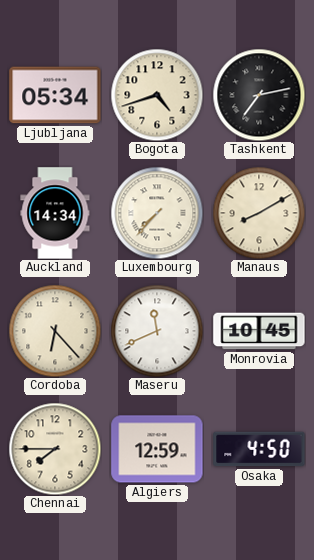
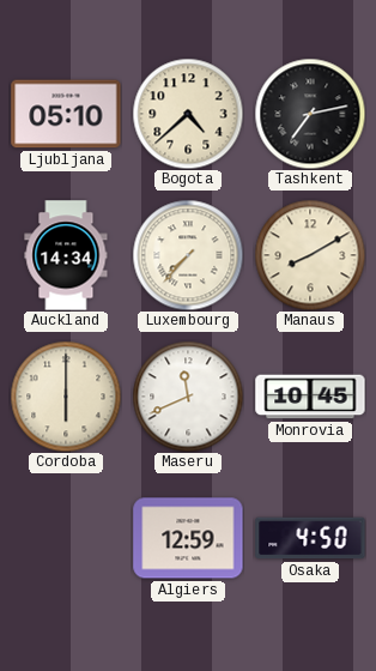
Ljubljana: 05:34 -> 05:10 (66, 114)
Bogota: 4:42 -> 4:38 (188, 114)
Cordoba: 6:23 -> 6:00 (66, 397)
Chennai: 7:45 -> none (55, 449)
